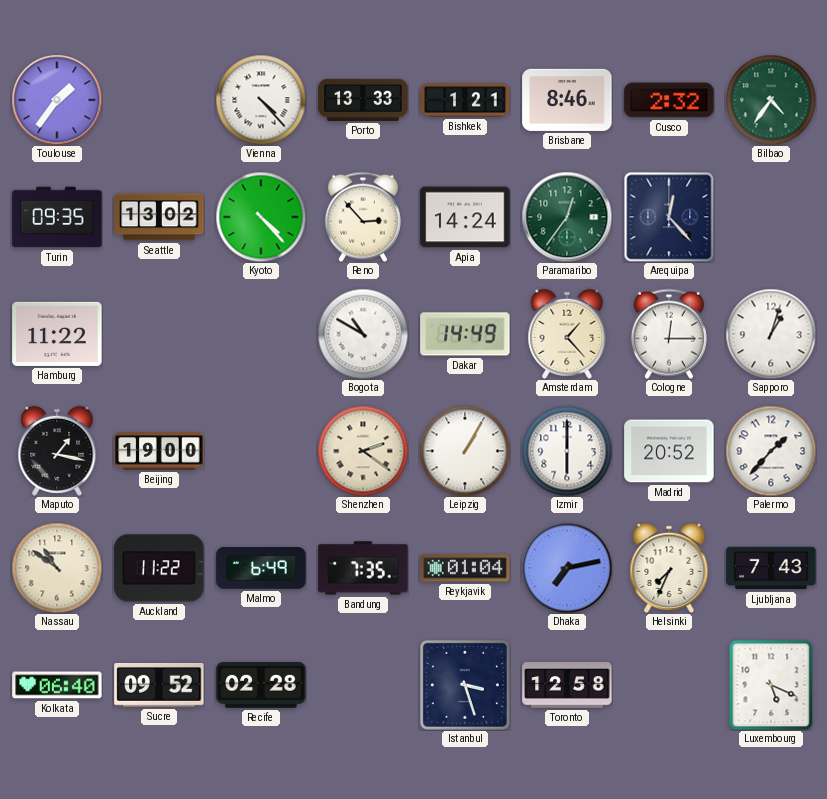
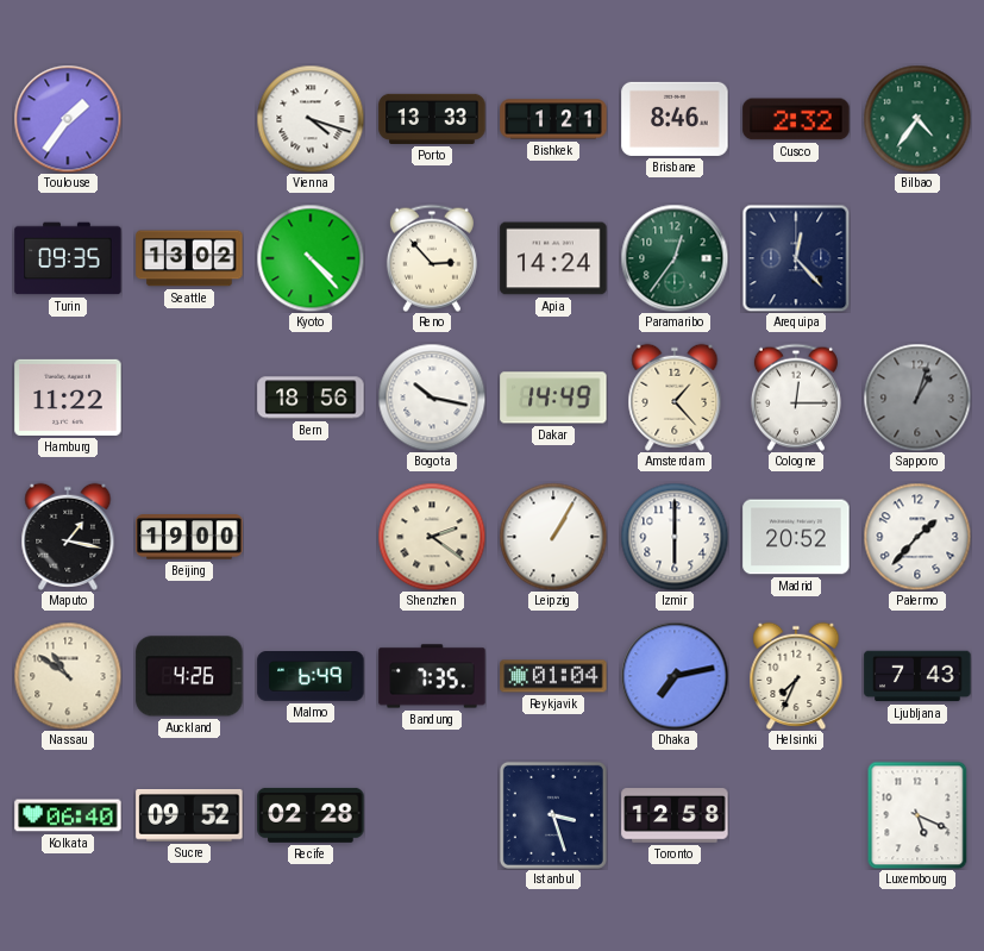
Vienna: 4:23 -> 4:18 (311, 119)
Bern: none -> 18:56 (311, 398)
Bogota: 10:50 -> 10:17 (432, 398)
Sapporo dial: white -> grey (917, 398)
Auckland: 11:22 -> 4:26 (189, 676)
